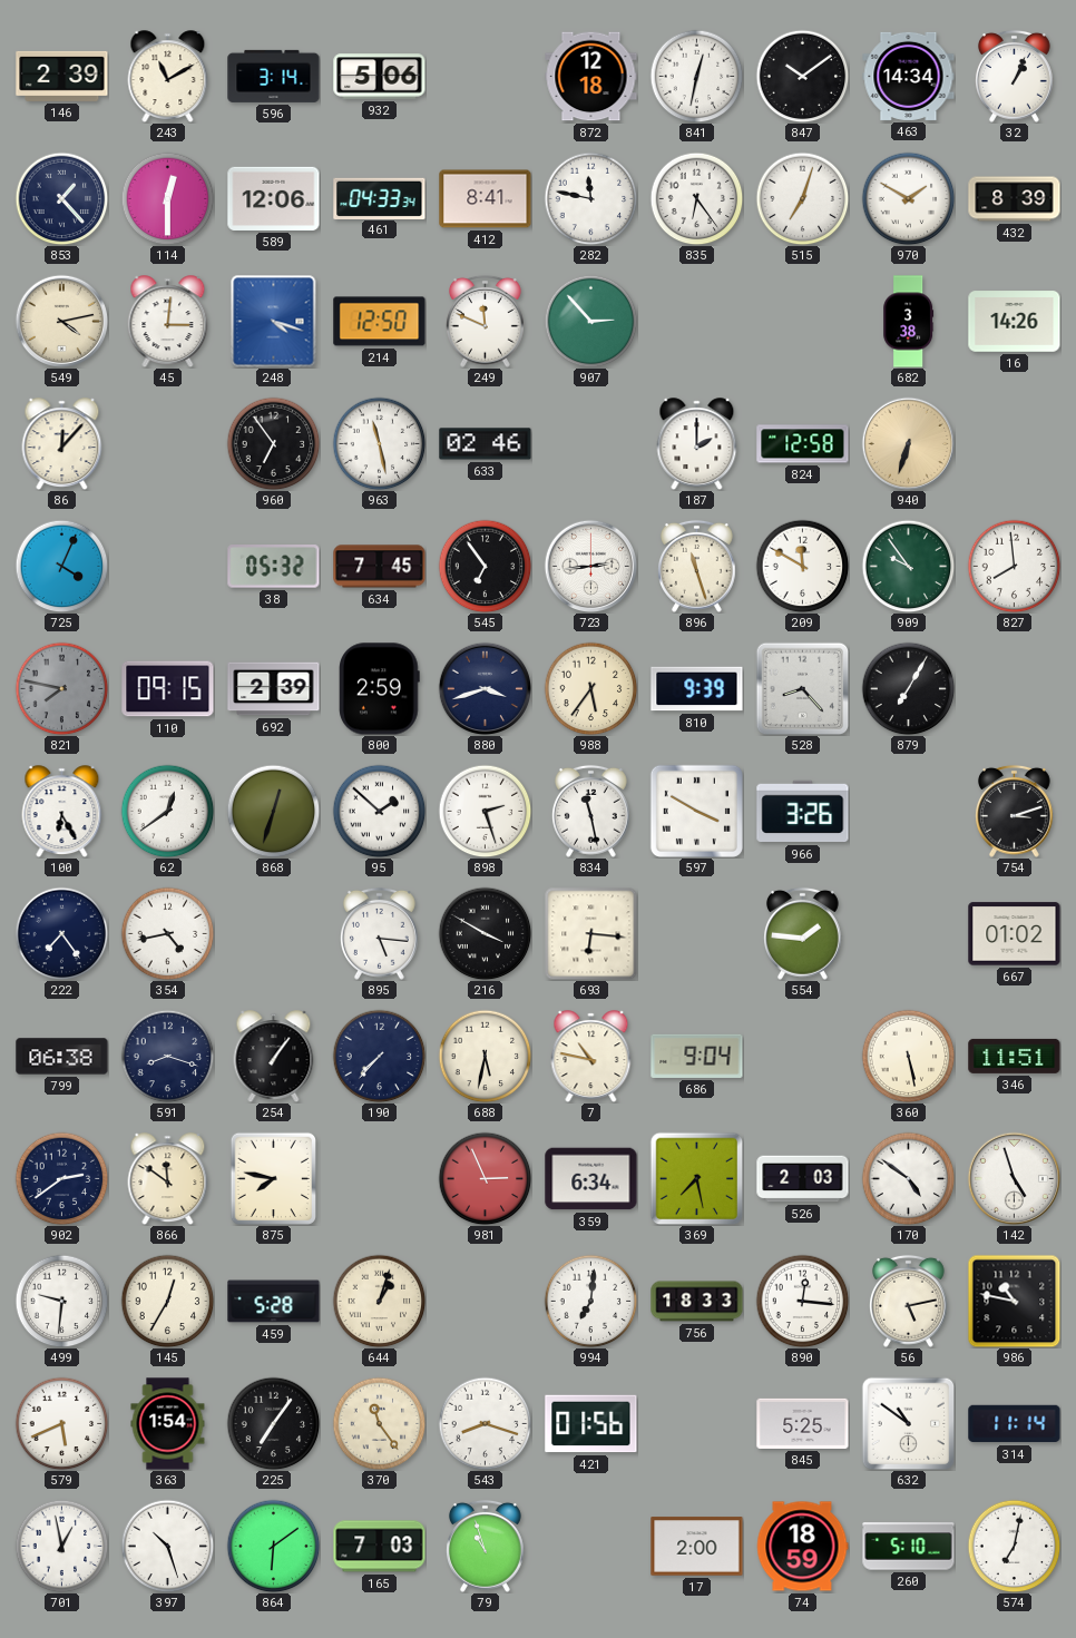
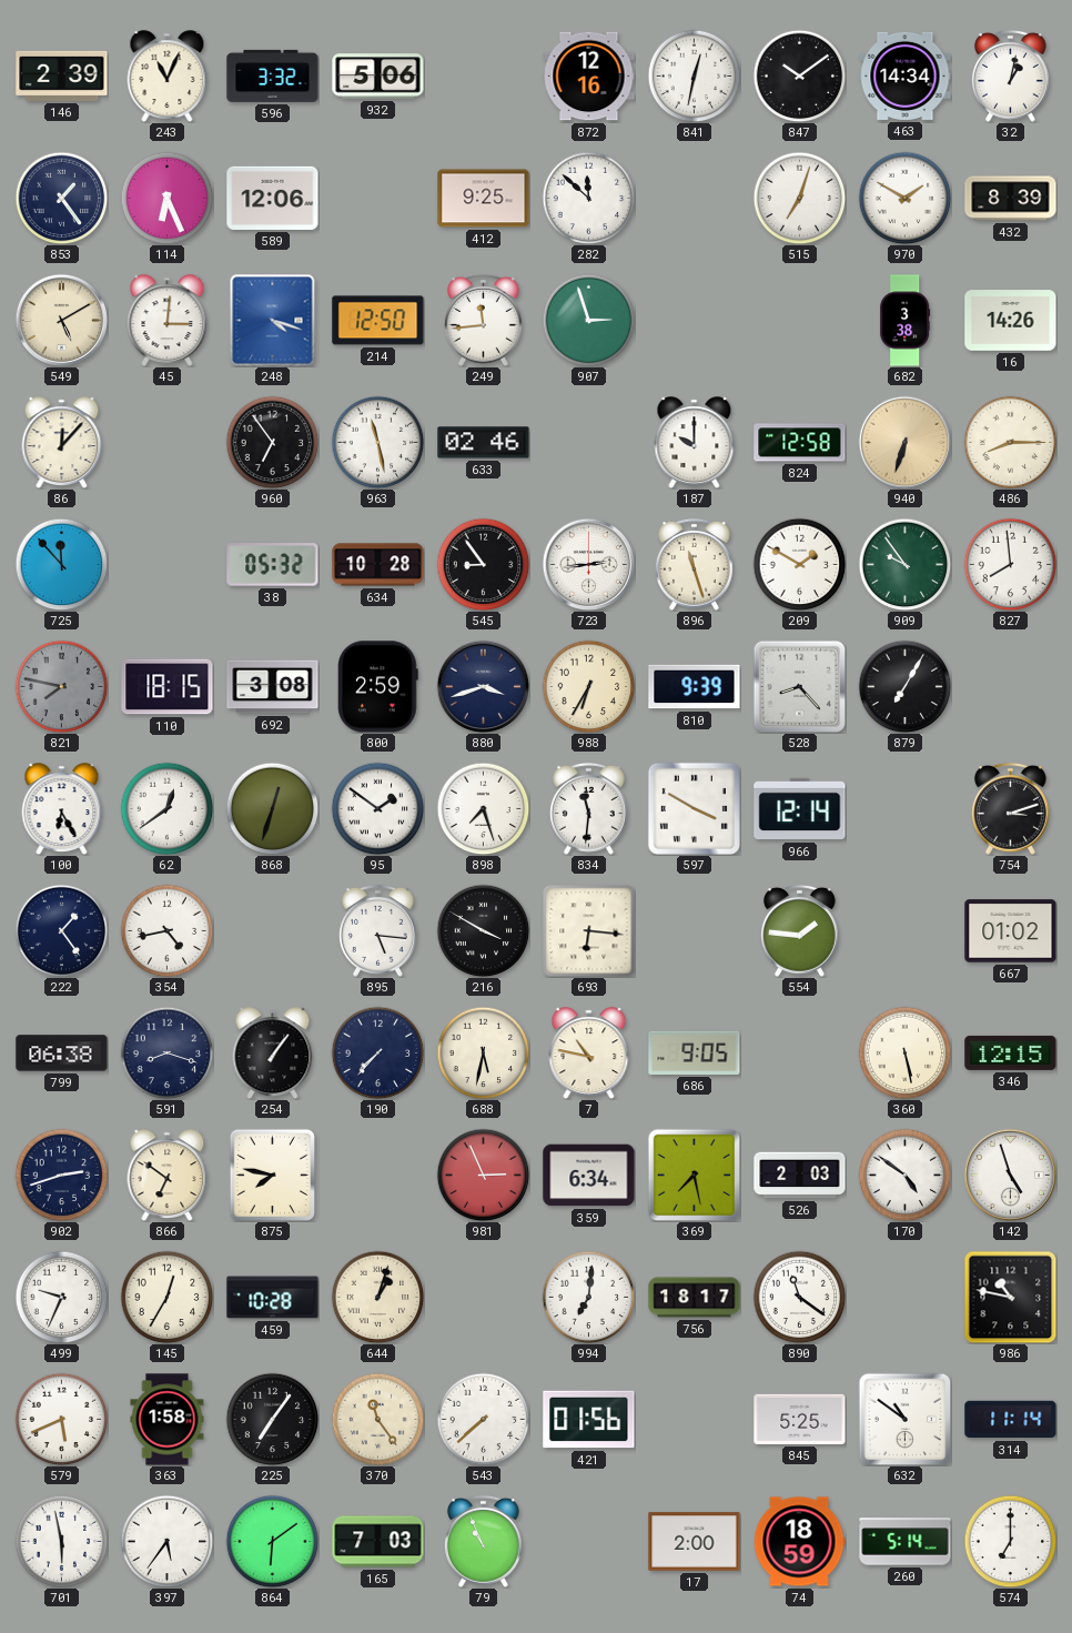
243: 11:10 -> 11:04 (168, 75)
596: 3:14 -> 3:32 (273, 75)
872: 12:18 -> 12:16 (589, 77)
32: 1:04 -> 1:02 (1010, 75)
853: 1:23 -> 1:24 (61, 198)
114: 12:30 -> 6:26 (166, 198)
461: 04:33 -> none (380, 198)
412: 8:41 -> 9:25 (484, 199)
282: 11:47 -> 11:52 (588, 198)
835: 6:24 -> none (696, 198)
549: 4:13 -> 5:10 (61, 320)
249: 11:49 -> 11:44 (483, 320)
907: 2:53 -> 2:57 (588, 320)
187: 2:00 -> 10:00 (695, 442)
486: none -> 8:15 (1010, 442)
725: 4:04 -> 11:53 (61, 564)
634: 7:45 -> 10:28 (378, 565)
545: 6:54 -> 8:54 (483, 564)
209: 11:50 -> 1:50 (799, 564)
110: 09:15 -> 18:15 (168, 687)
692: 2:39 -> 3:08 (273, 687)
988: 5:36 -> 6:35 (588, 686)
95: 1:52 -> 1:51 (377, 808)
898: 2:27 -> 7:27 (483, 808)
834: 11:28 -> 11:31 (588, 808)
966: 3:26 -> 12:14 (800, 809)
222: 7:24 -> 1:24 (61, 930)
686: 9:04 -> 9:05 (695, 1052)
346: 11:51 -> 12:15 (1011, 1052)
902: 2:39 -> 2:42 (61, 1175)
866: 11:51 -> 6:51 (168, 1175)
499: 9:31 -> 9:34 (61, 1297)
459: 5:28 -> 10:28 (273, 1298)
756: 18:33 -> 18:17 (695, 1298)
890: 12:16 -> 11:21 (799, 1297)
56: 5:13 -> none (908, 1301)
363: 1:54 -> 1:58 (168, 1420)
543: 8:18 -> 7:38 (483, 1419)
701: 12:58 -> 5:58 (61, 1541)
397: 10:27 -> 5:36 (166, 1541)
79: 10:57 -> 10:56 (483, 1541)
260: 5:10 -> 5:14 (906, 1542)
574: 7:02 -> 7:00 (1010, 1541)
